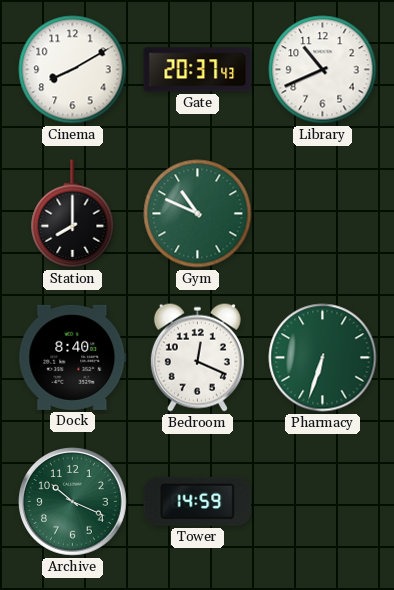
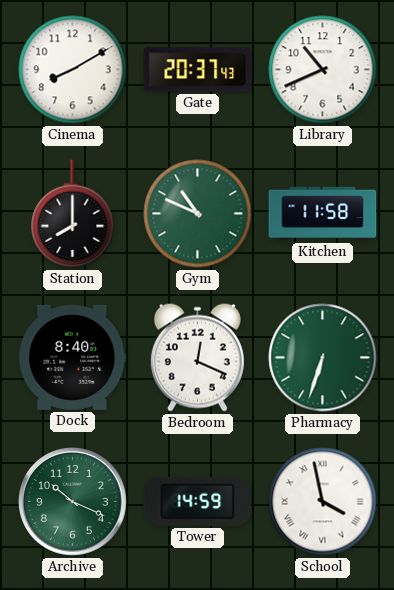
Kitchen: none -> 11:58 (323, 214)
School: none -> 3:58 (323, 502)
